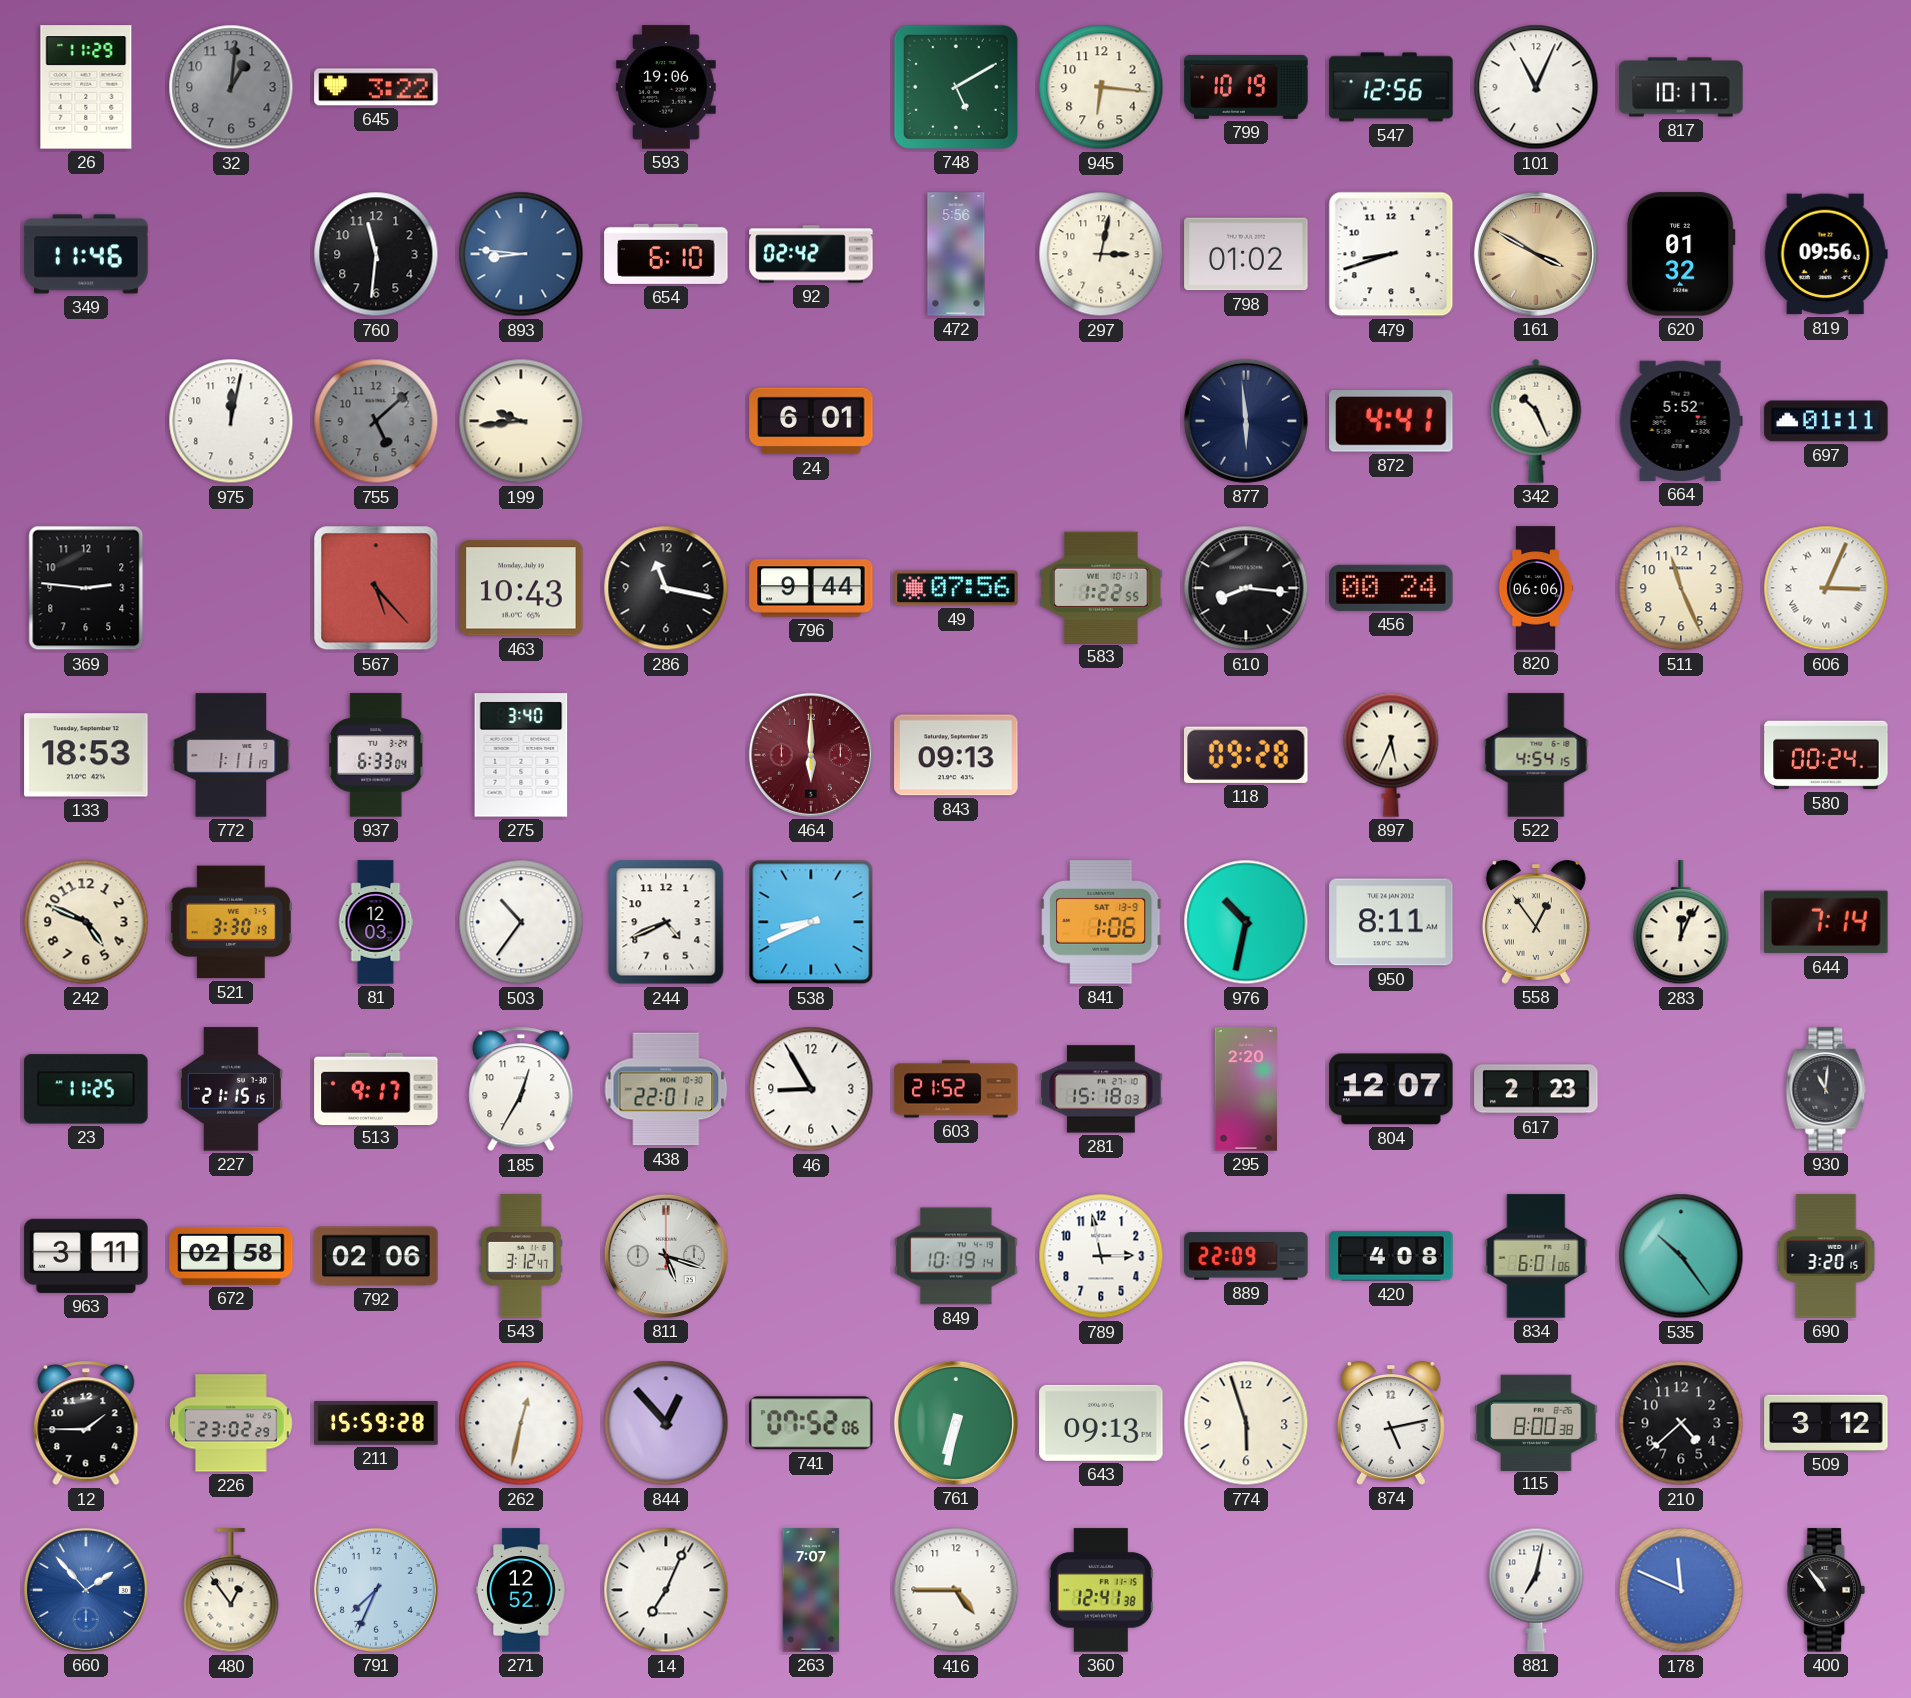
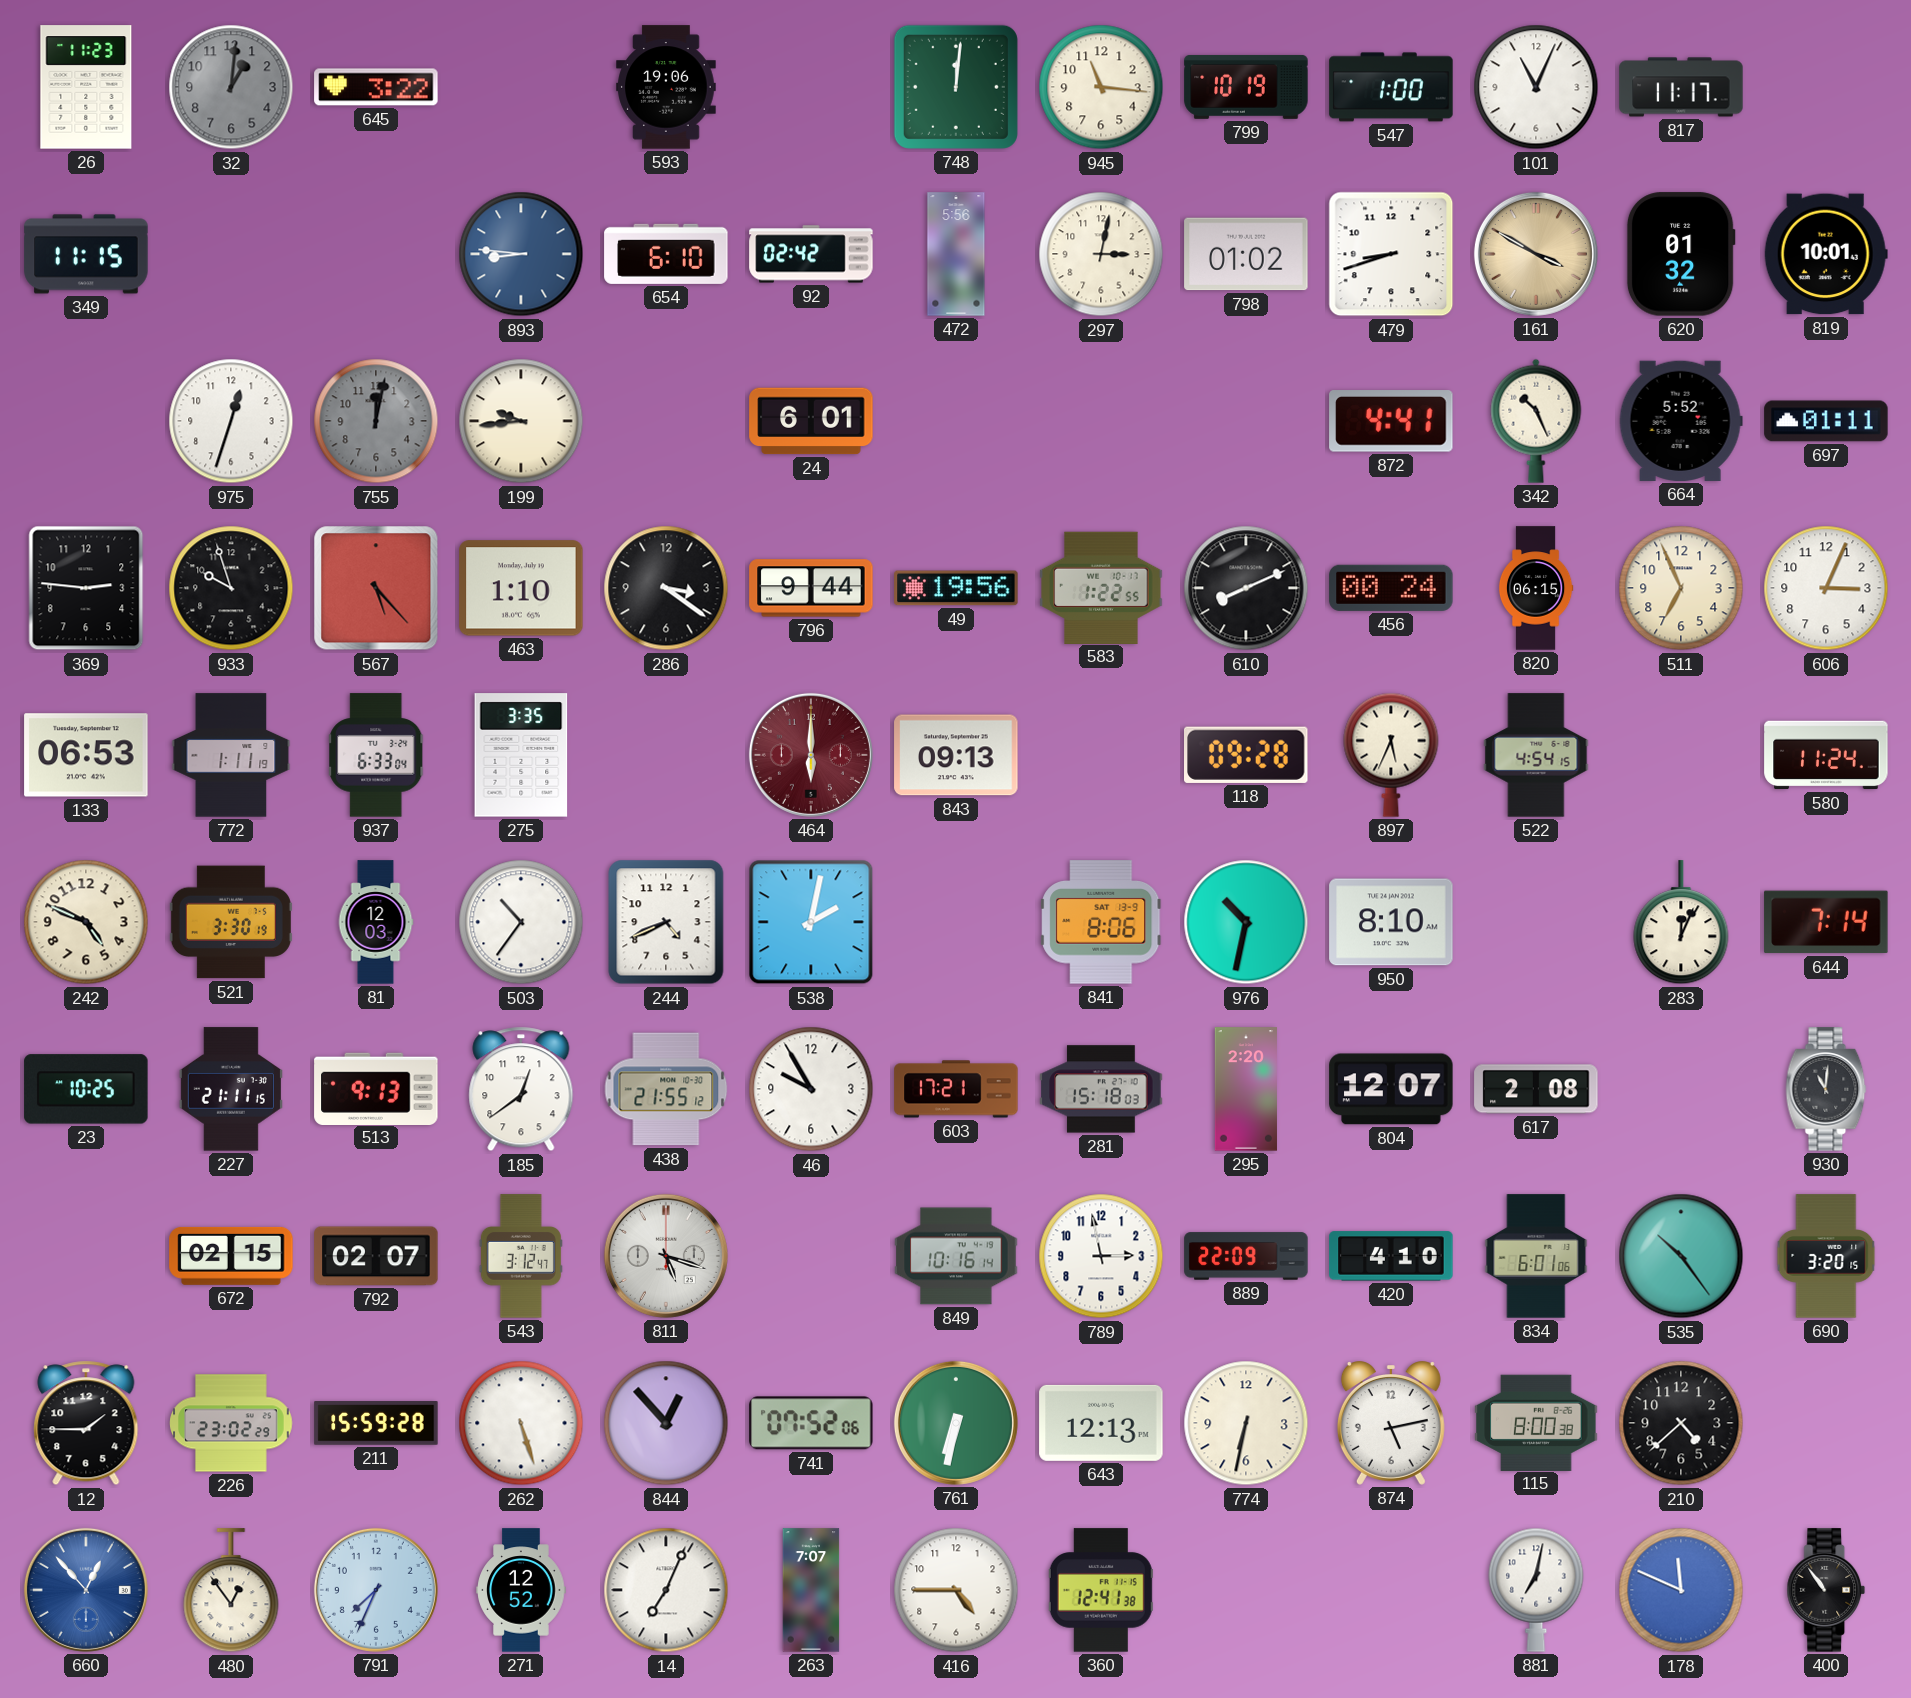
26: 11:29 -> 11:23 (86, 87)
748: 5:10 -> 12:01 (956, 87)
945: 6:16 -> 11:16 (1101, 87)
547: 12:56 -> 1:00 (1391, 87)
817: 10:17 -> 11:17 (1681, 87)
349: 11:46 -> 11:15 (86, 254)
760: 11:31 -> none (376, 254)
819: 09:56 -> 10:01 (1826, 254)
975: 12:02 -> 12:33 (231, 421)
755: 5:08 -> 12:02 (376, 421)
877: 5:59 -> none (1246, 421)
933: none -> 9:57 (231, 588)
463: 10:43 -> 1:10 (521, 588)
286: 11:17 -> 3:21 (666, 588)
49: 07:56 -> 19:56 (956, 588)
610: 8:16 -> 8:11 (1246, 588)
820: 06:06 -> 06:15 (1536, 588)
511: 11:26 -> 6:56 (1681, 588)
606 numerals: Roman -> Arabic (1826, 588)
133: 18:53 -> 06:53 (86, 755)
275: 3:40 -> 3:35 (521, 755)
580: 00:24 -> 11:24 (1826, 755)
538: 8:41 -> 2:02 (811, 922)
841: 1:06 -> 8:06 (1102, 922)
950: 8:11 -> 8:10 (1391, 922)
558: 12:54 -> none (1536, 922)
23: 11:25 -> 10:25 (86, 1089)
227: 21:15 -> 21:11 (231, 1089)
513: 9:17 -> 9:13 (376, 1088)
185: 12:35 -> 12:39 (521, 1089)
438: 22:01 -> 21:55 (666, 1089)
46: 8:55 -> 9:55 (811, 1089)
603: 21:52 -> 17:21 (956, 1089)
617: 2:23 -> 2:08 (1536, 1089)
963: 3:11 -> none (86, 1256)
672: 02:58 -> 02:15 (231, 1256)
792: 02:06 -> 02:07 (376, 1256)
849: 10:19 -> 10:16 (956, 1256)
420: 4:08 -> 4:10 (1391, 1256)
262: 12:32 -> 5:27 (521, 1423)
643: 09:13 -> 12:13 (1101, 1423)
774: 5:57 -> 6:32 (1246, 1423)
509: 3:12 -> none (1826, 1423)
660: 1:53 -> 12:53 (86, 1590)
